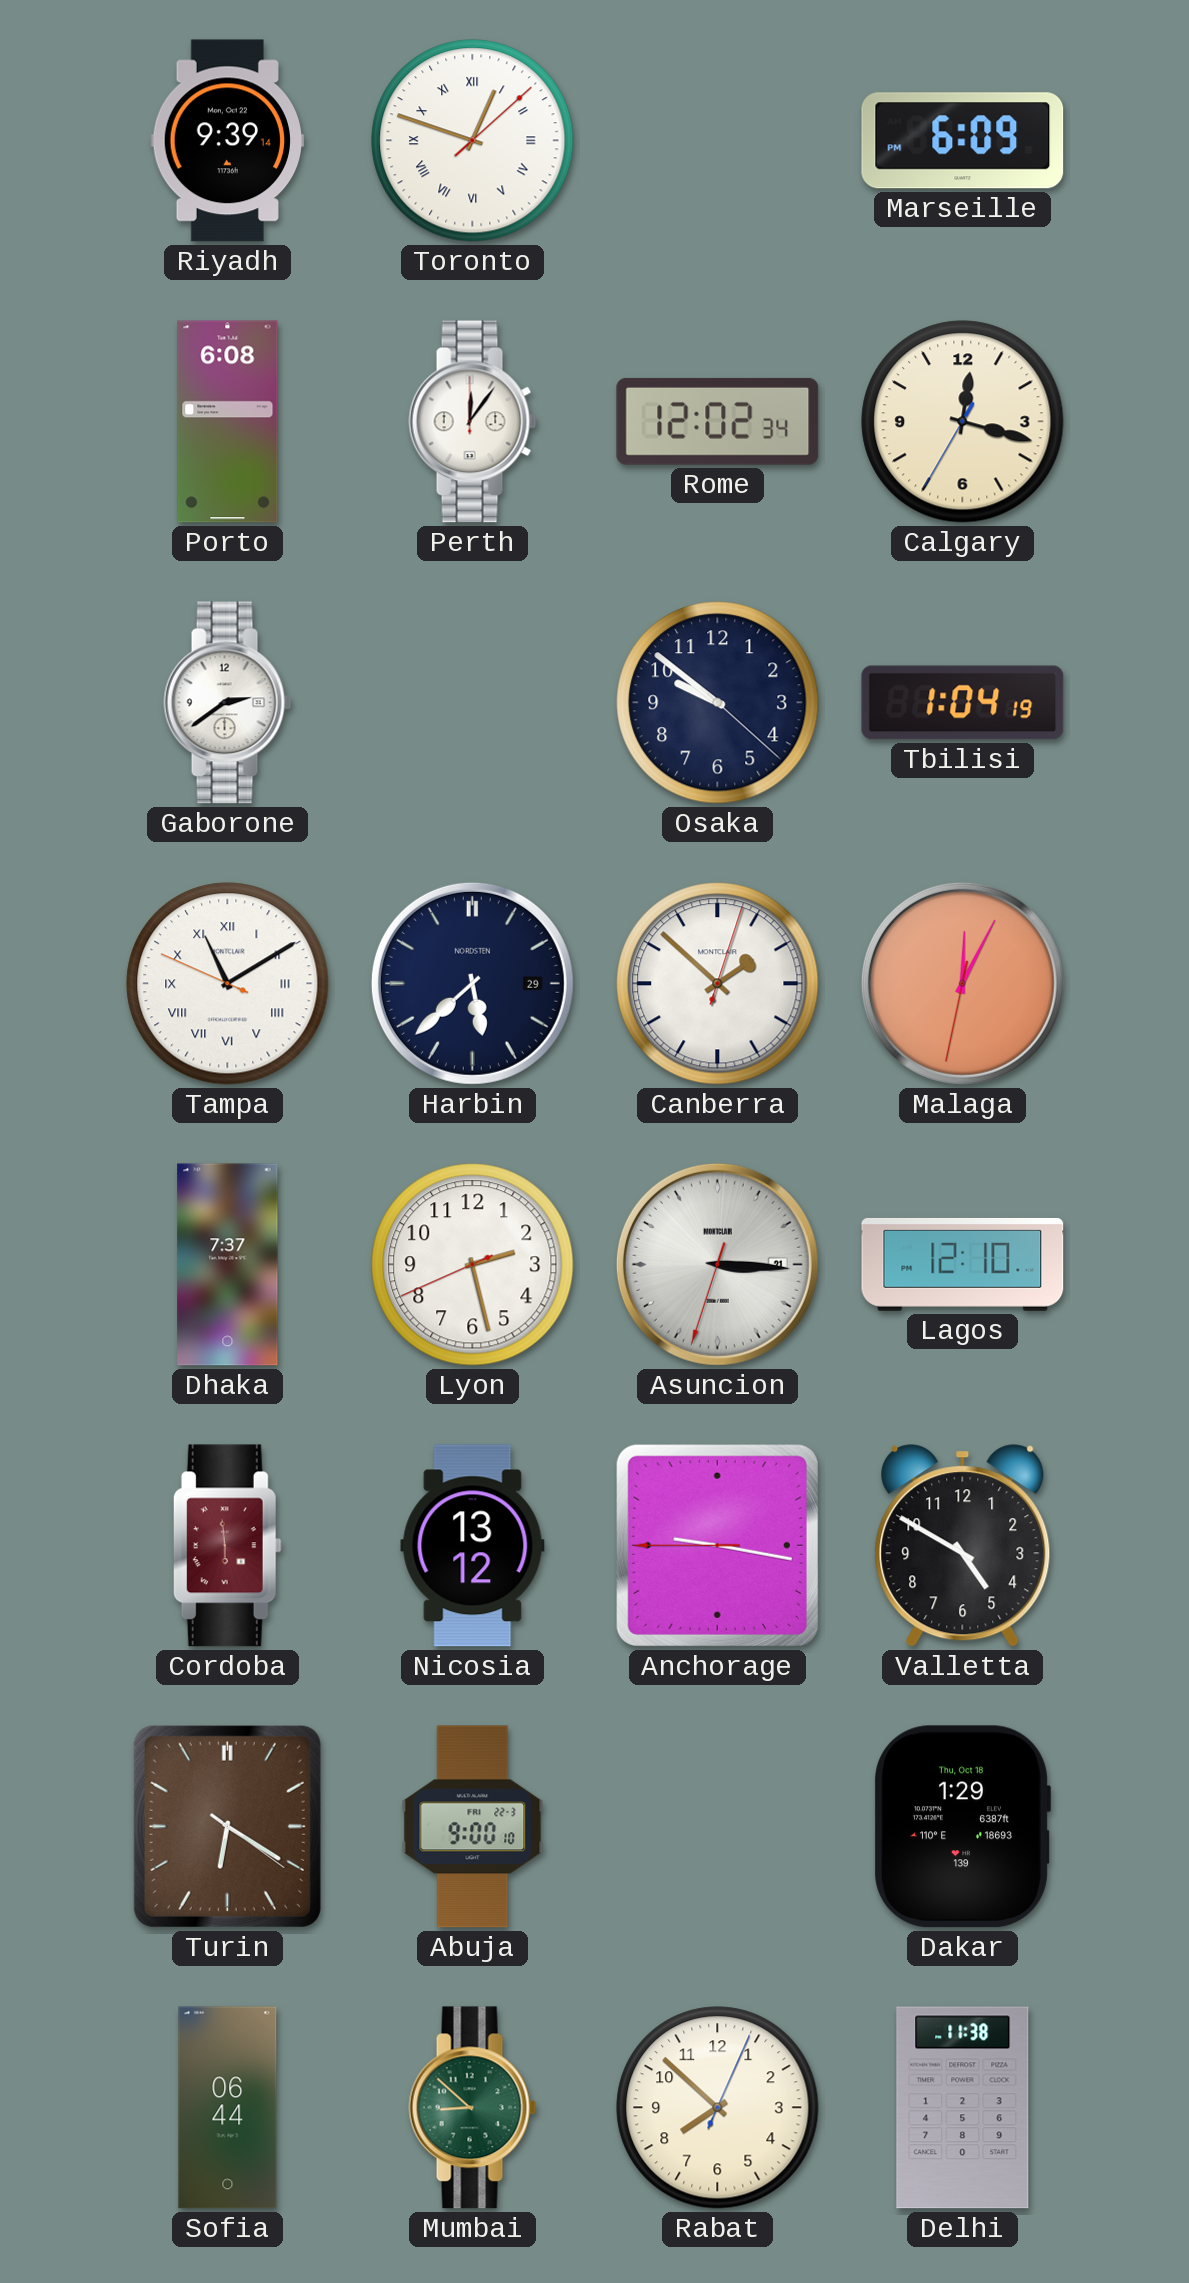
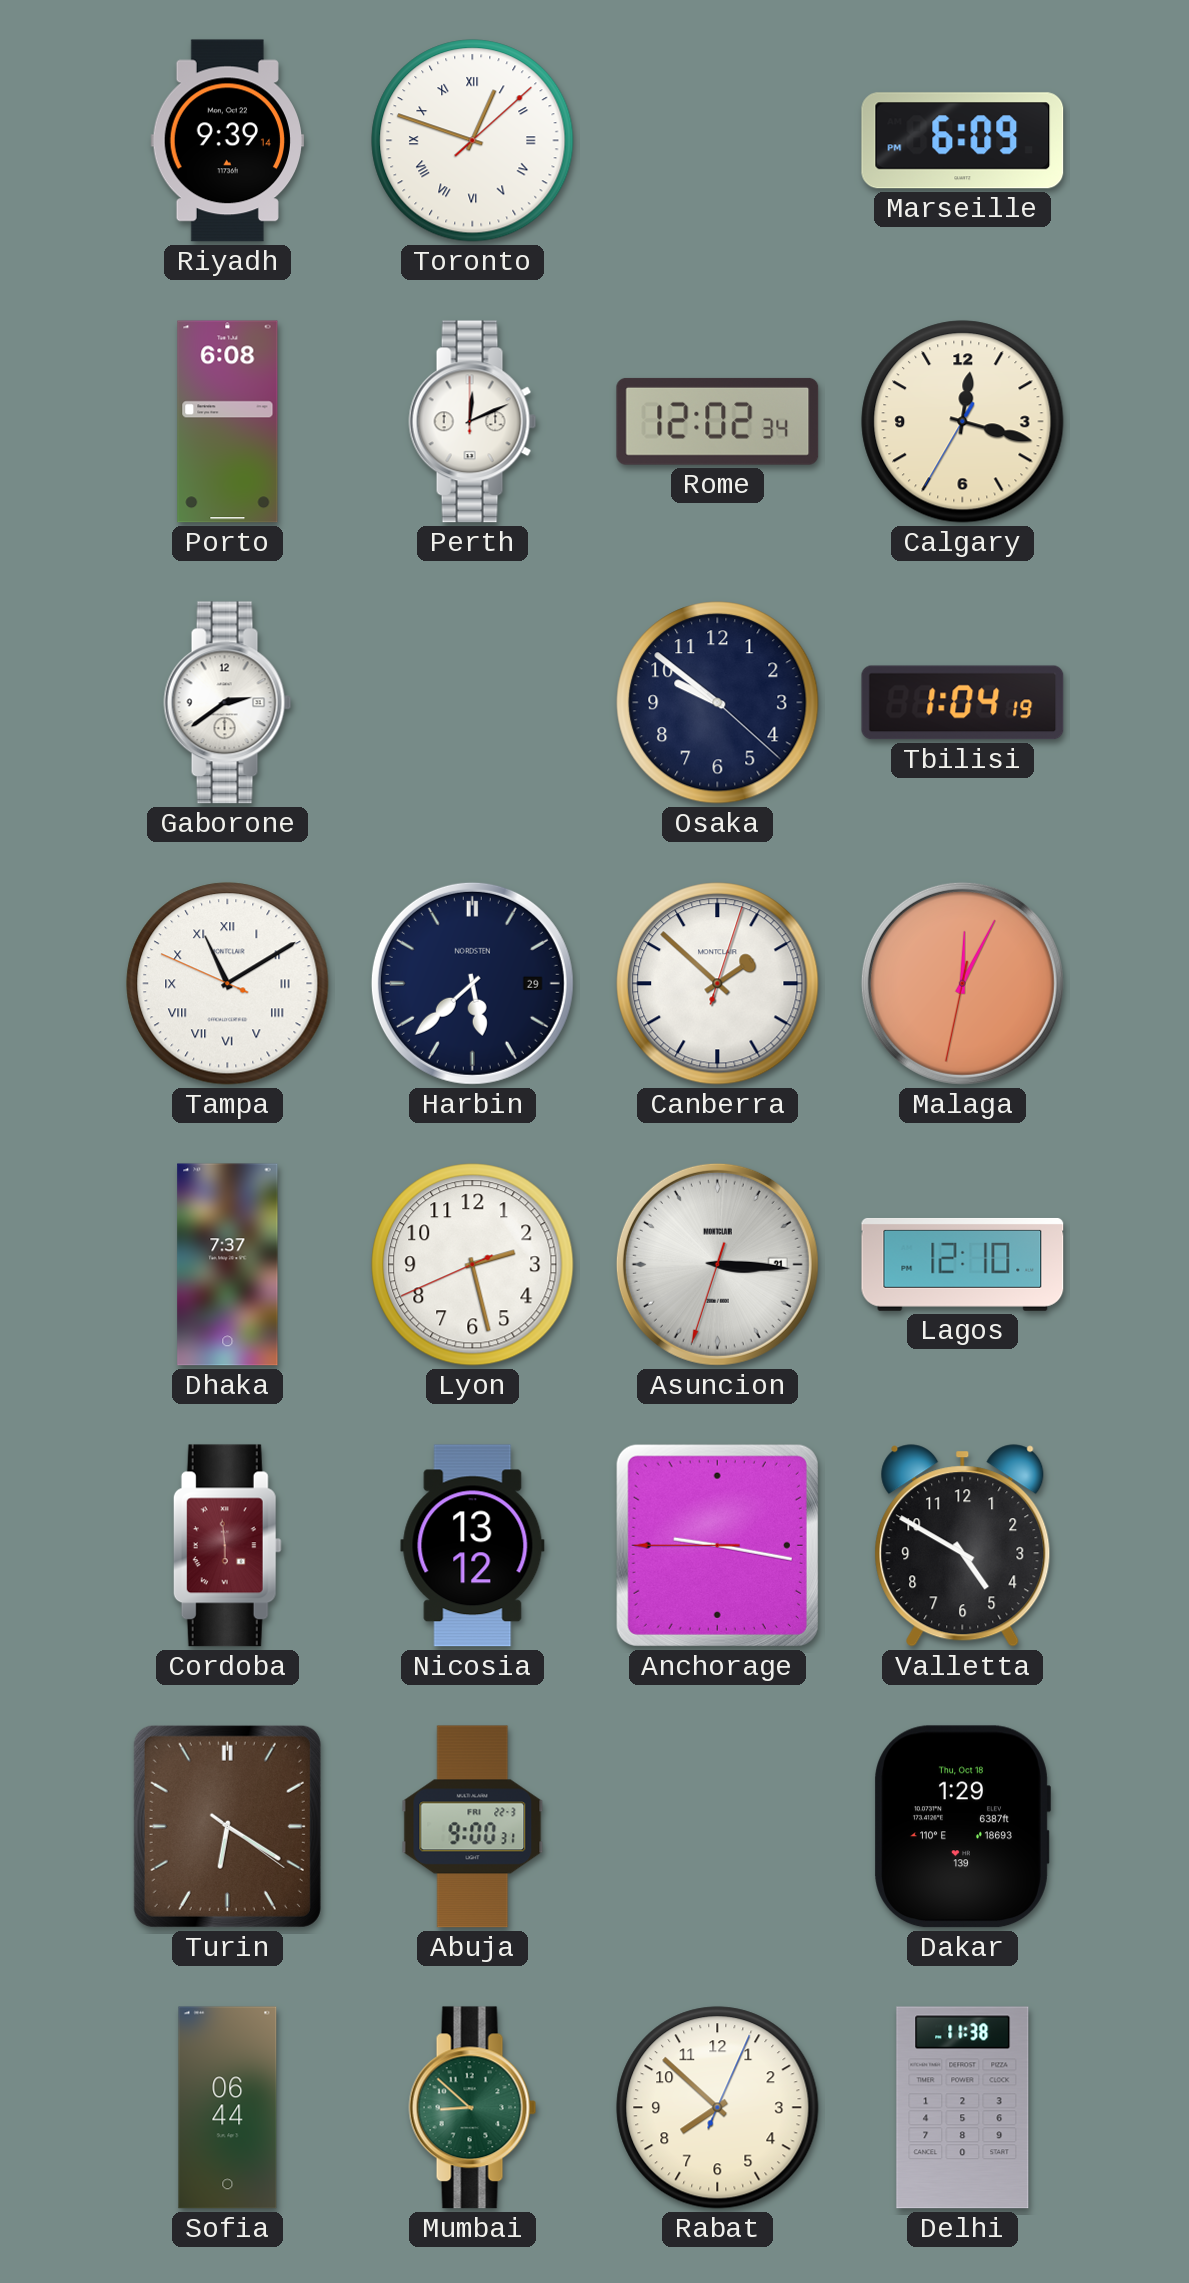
Perth: 12:06 -> 12:11 (473, 422)
Abuja: 9:00:10 -> 9:00:31 (473, 1827)
